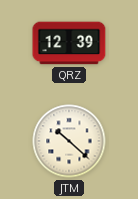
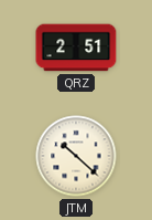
QRZ: 12:39 -> 2:51 (76, 48)
